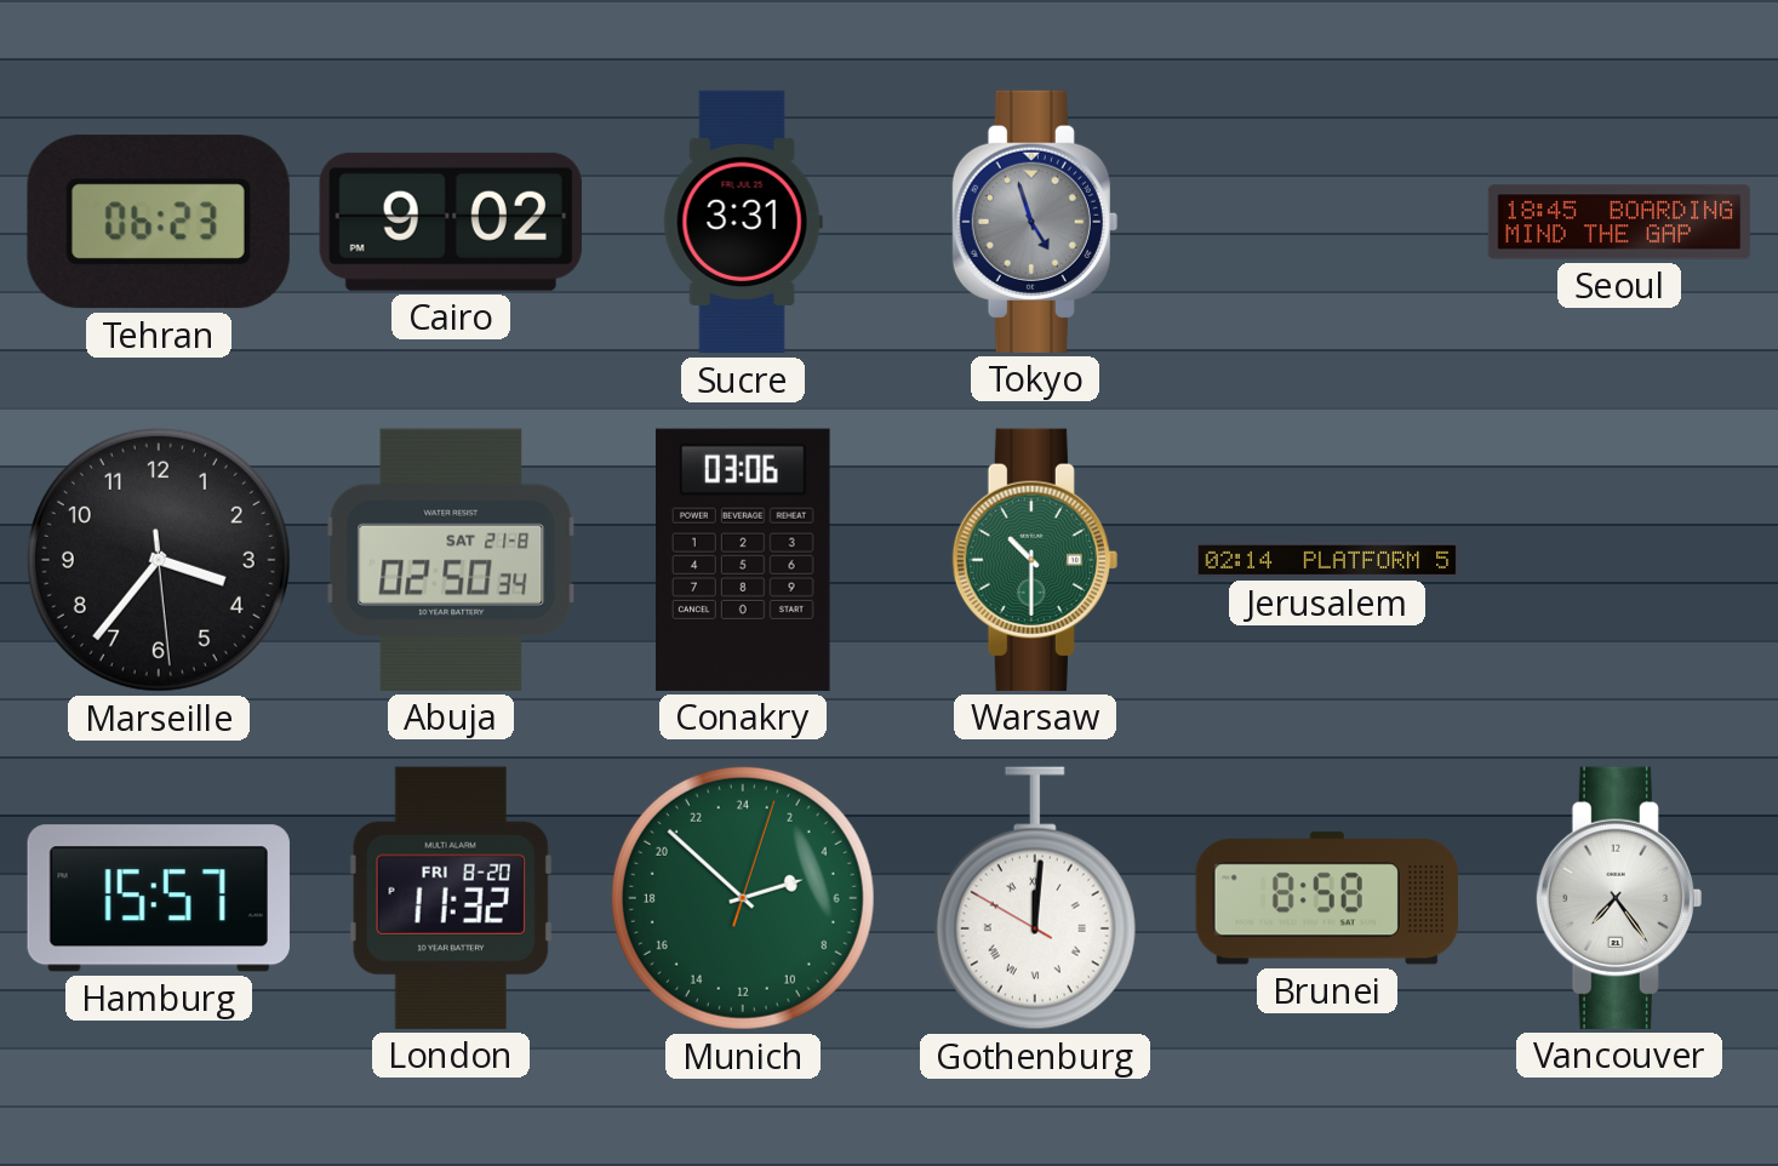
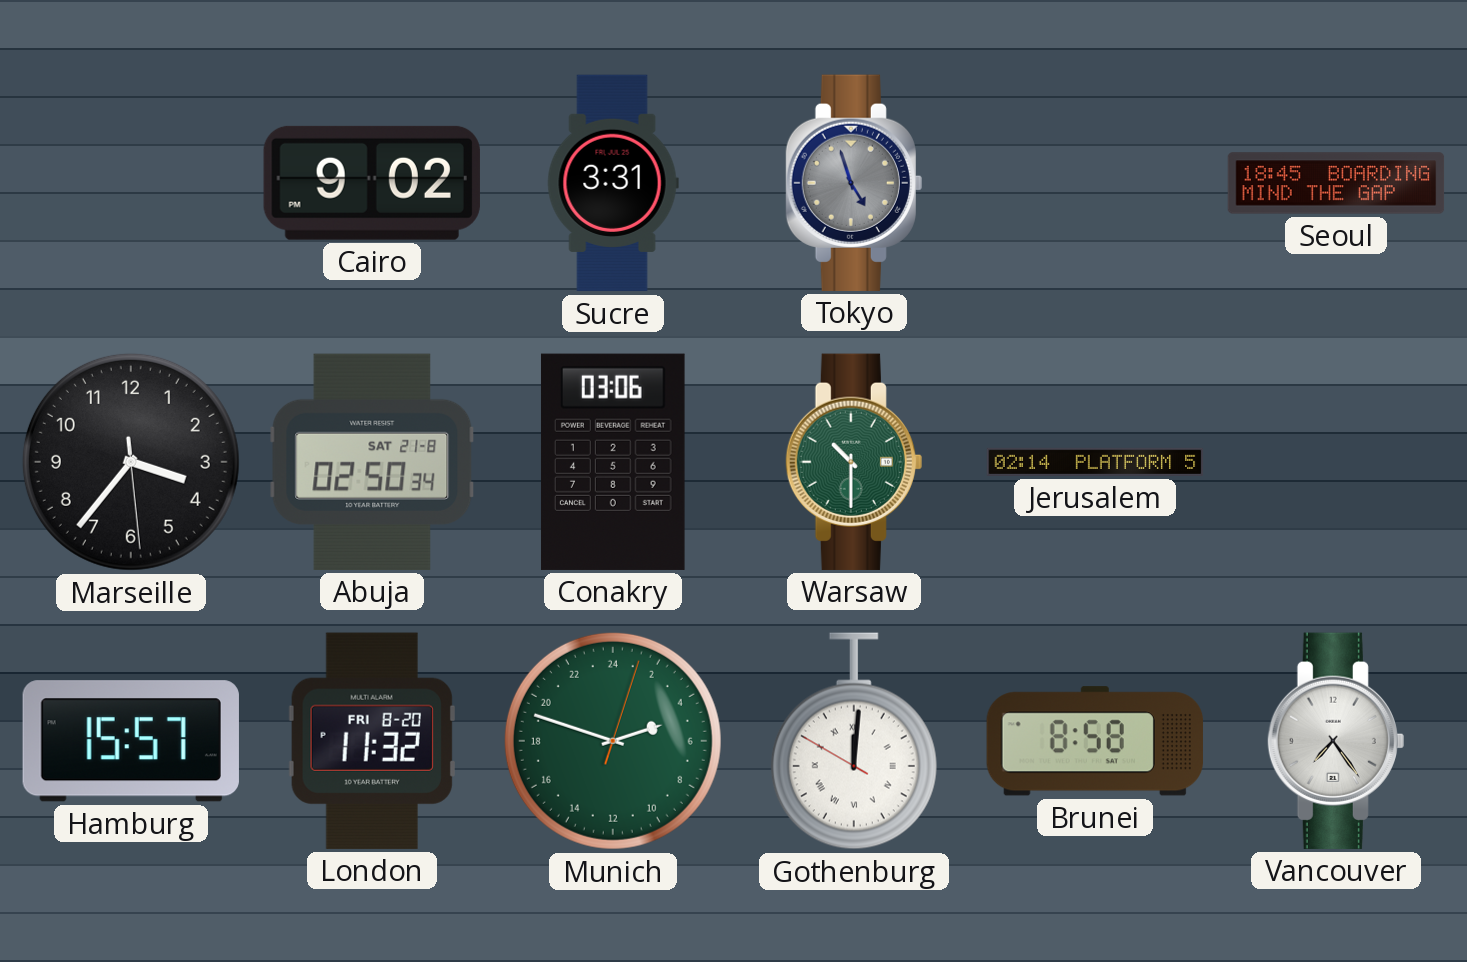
Tehran: 06:23 -> none (159, 222)
Munich: 4:52 -> 4:48 (613, 741)
